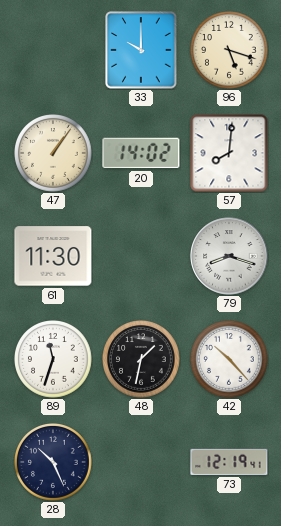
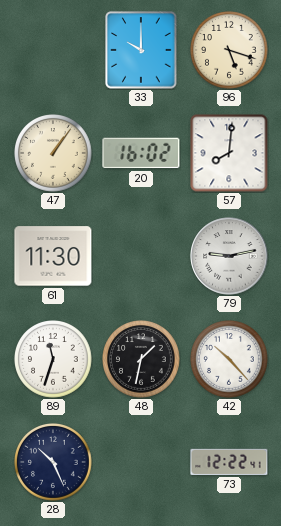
20: 14:02 -> 16:02 (141, 153)
79: 8:18 -> 9:13 (229, 256)
73: 12:19 -> 12:22 (229, 462)
